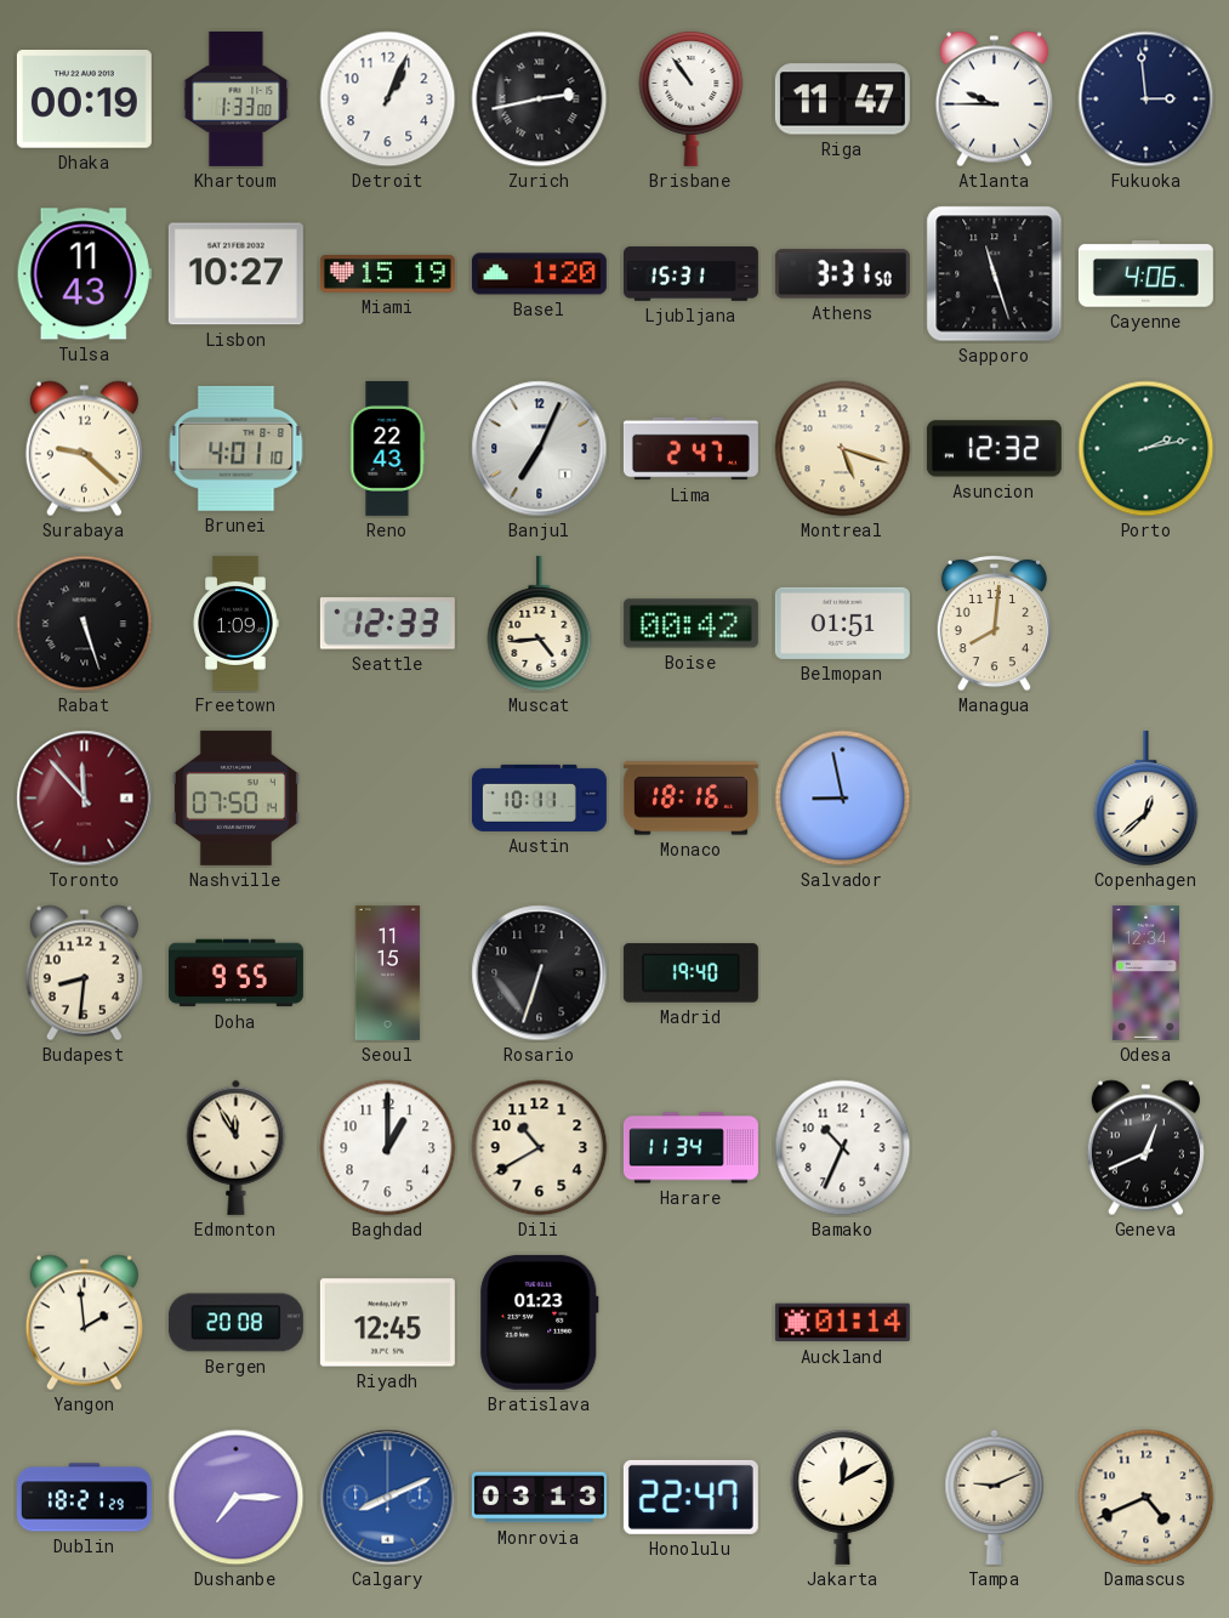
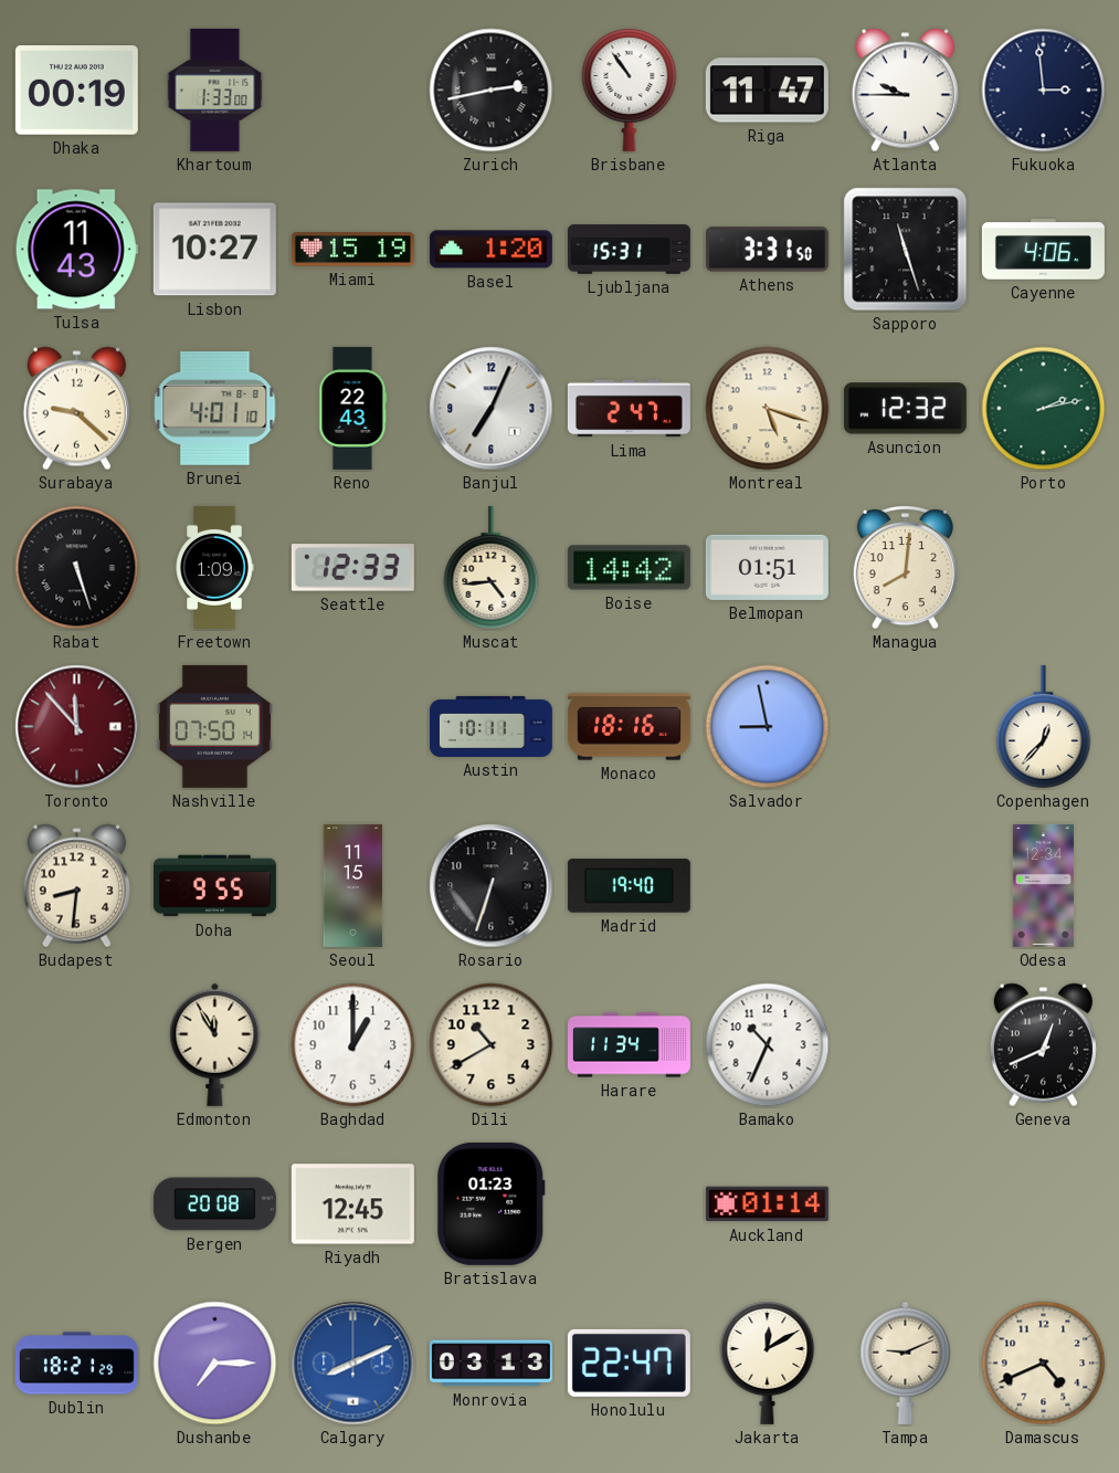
Detroit: 1:04 -> none (388, 100)
Boise: 00:42 -> 14:42 (629, 568)
Copenhagen: 12:38 -> 12:37 (1044, 727)
Yangon: 1:59 -> none (84, 1323)
